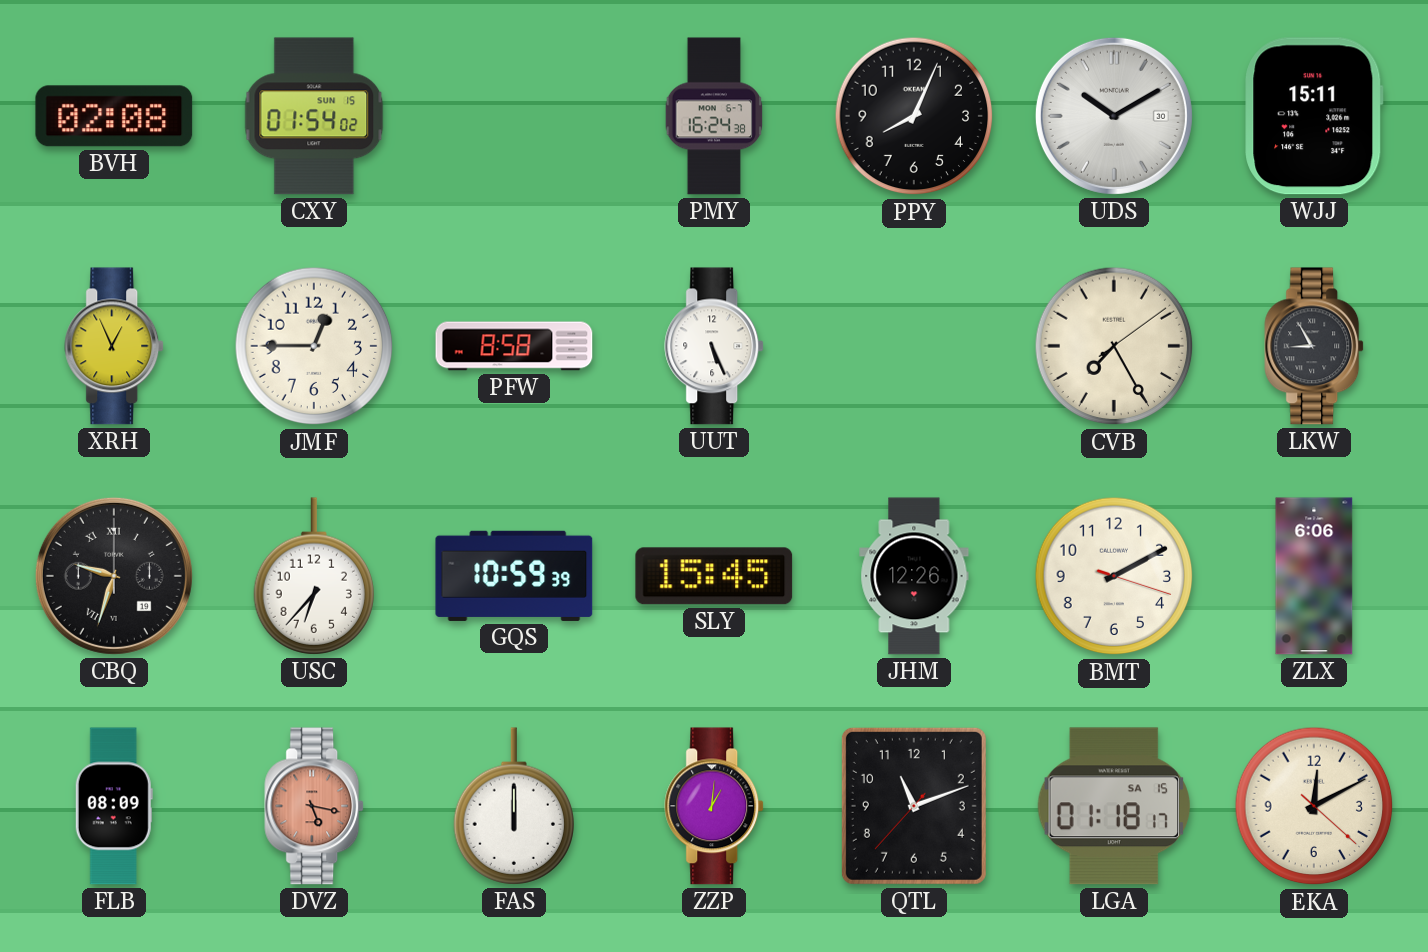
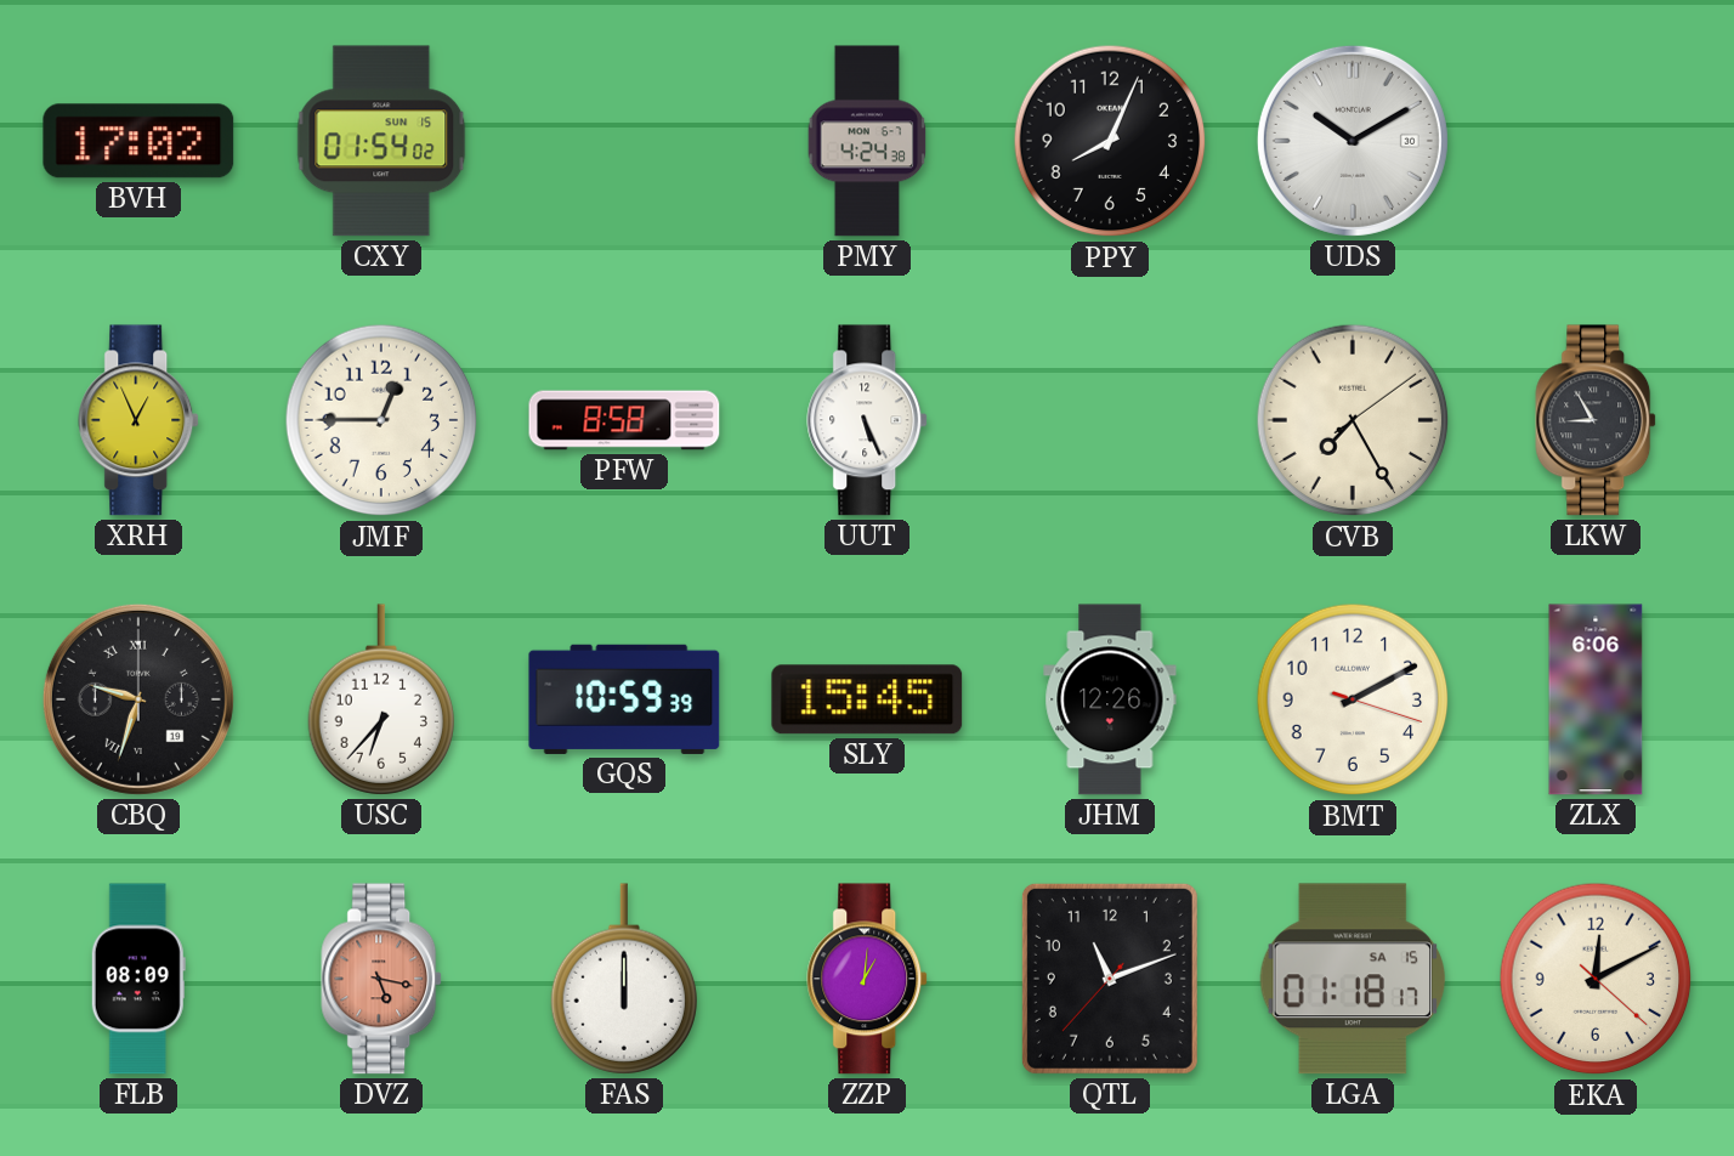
BVH: 02:08 -> 17:02 (138, 141)
PMY: 16:24 -> 4:24 (867, 141)
WJJ: 15:11 -> none (1314, 116)
